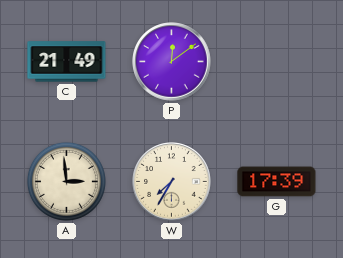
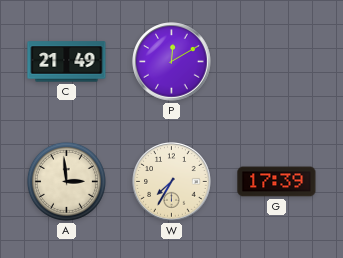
P: 12:09 -> 12:10 (172, 62)
